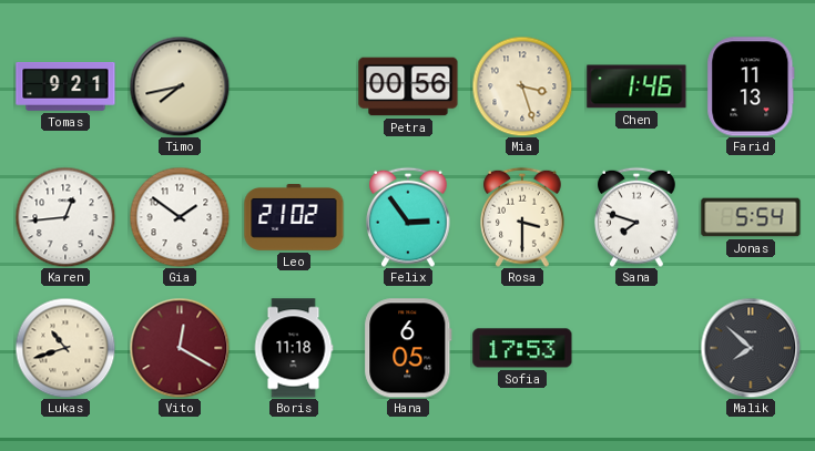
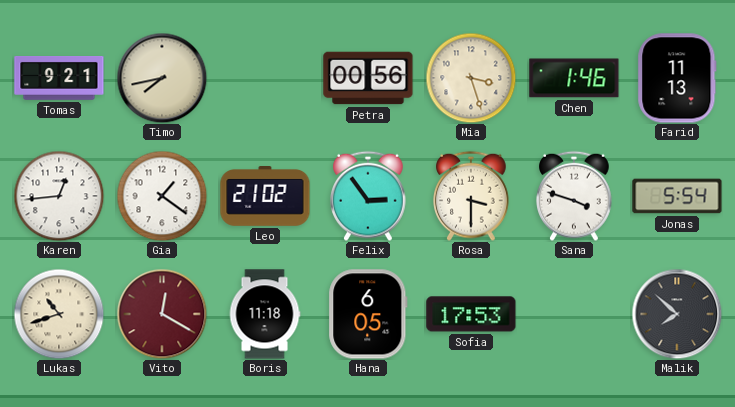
Gia: 1:51 -> 1:21 (162, 196)
Sana: 7:48 -> 3:48 (575, 196)
